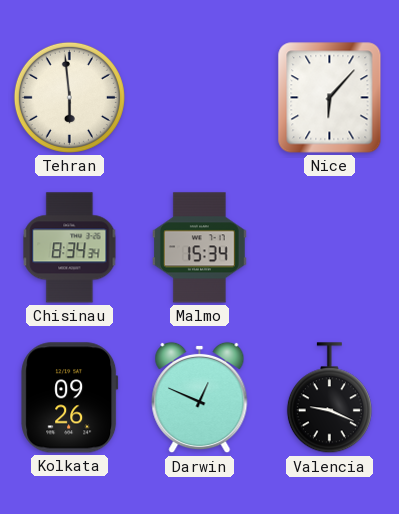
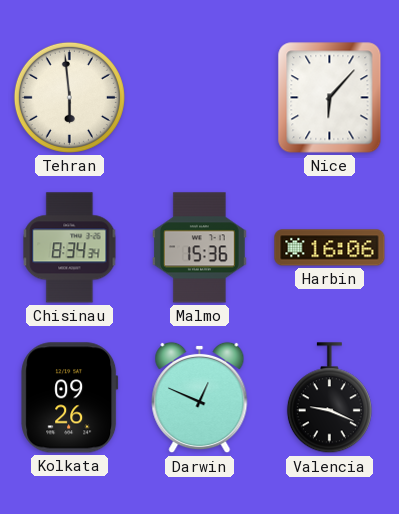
Malmo: 15:34 -> 15:36 (199, 248)
Harbin: none -> 16:06 (330, 248)
